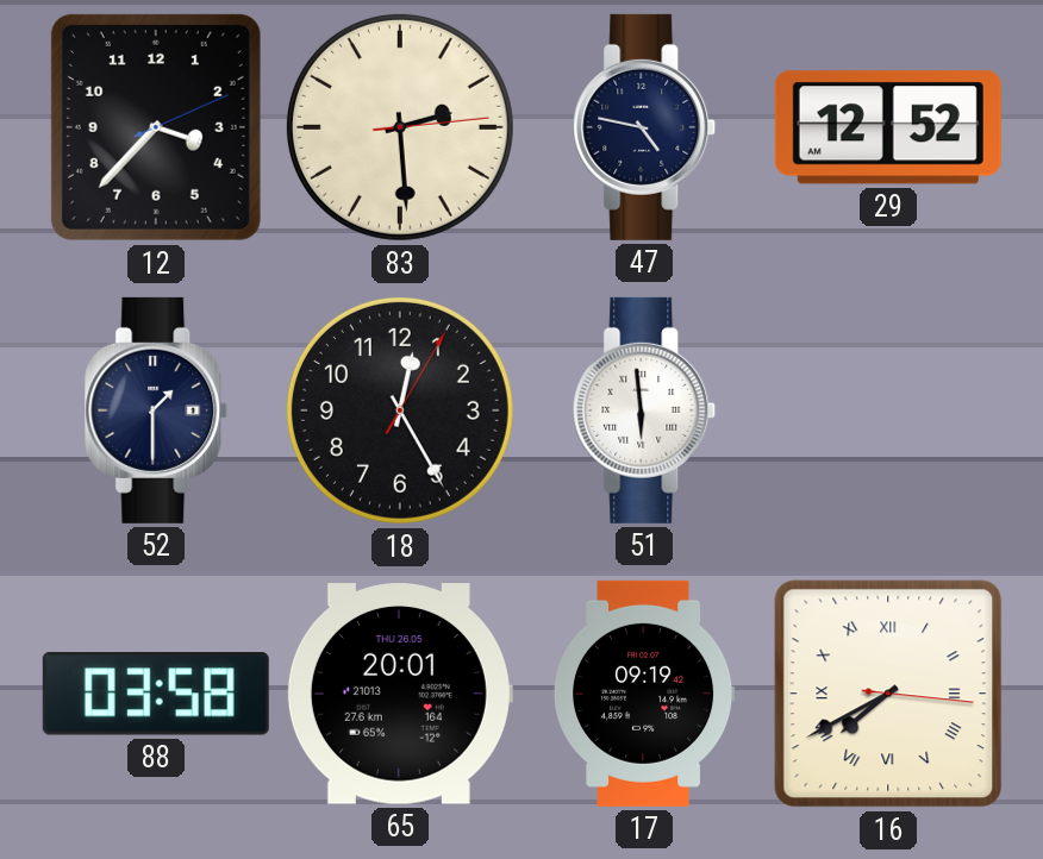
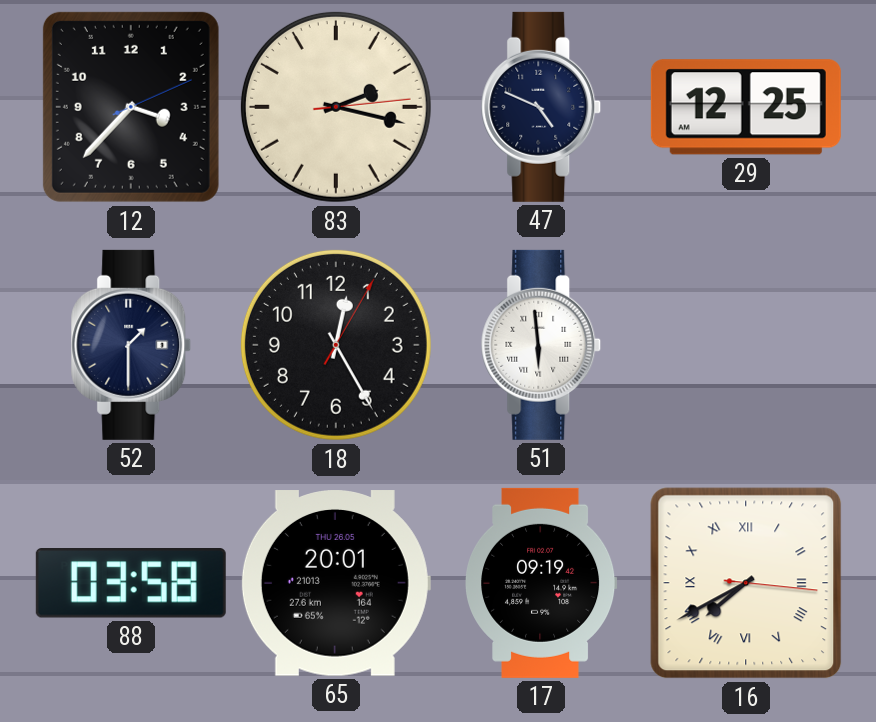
83: 2:29 -> 2:17 (336, 107)
47: 4:47 -> 4:49 (541, 107)
29: 12:52 -> 12:25 (746, 107)
